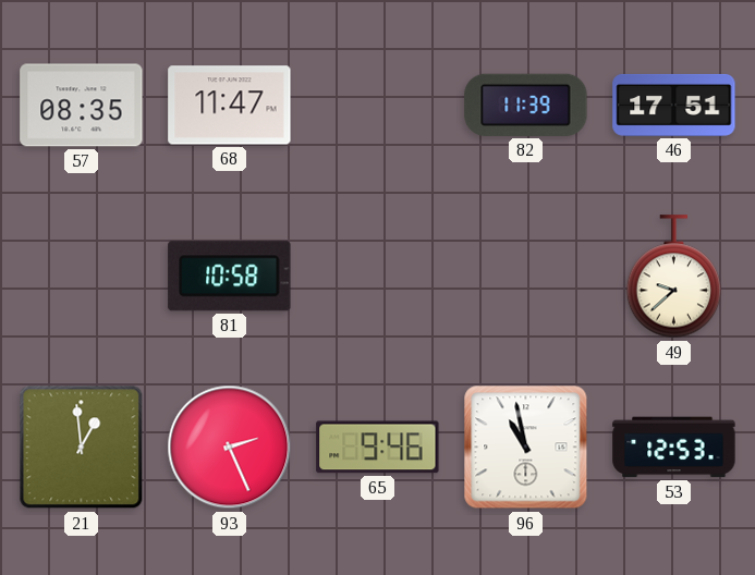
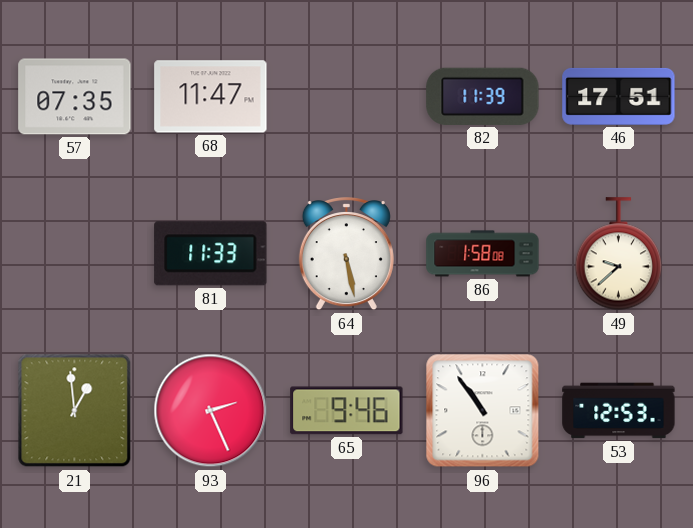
57: 08:35 -> 07:35 (75, 97)
81: 10:58 -> 11:33 (211, 254)
64: none -> 5:28 (346, 255)
86: none -> 1:58 (483, 254)
96: 10:58 -> 10:54 (483, 411)
